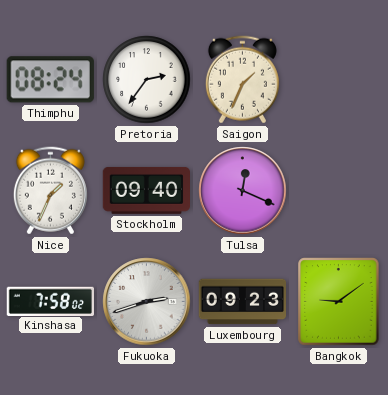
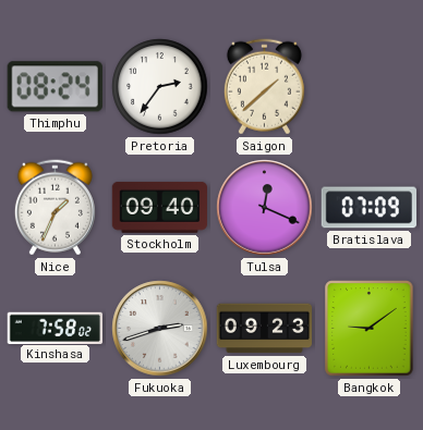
Saigon: 1:34 -> 1:38 (264, 87)
Bratislava: none -> 07:09 (368, 208)
